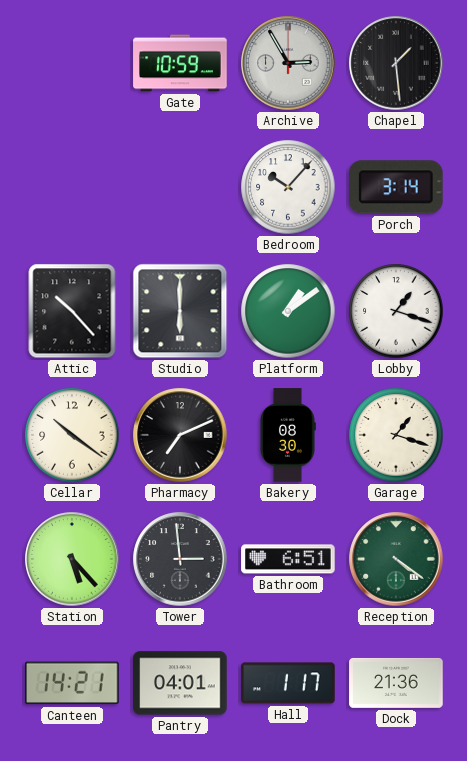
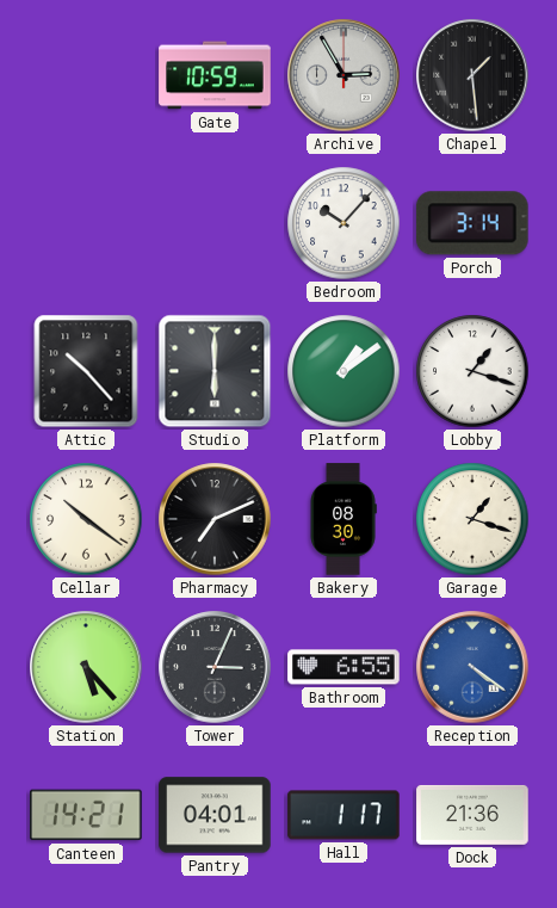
Tower: 2:59 -> 3:04 (215, 667)
Bathroom: 6:51 -> 6:55 (344, 667)
Reception dial: green -> blue (472, 667)
